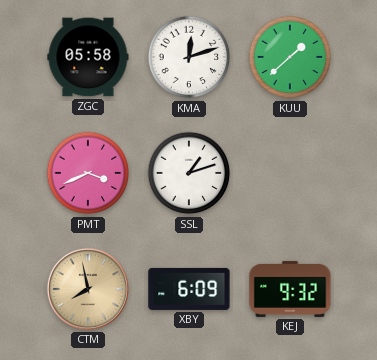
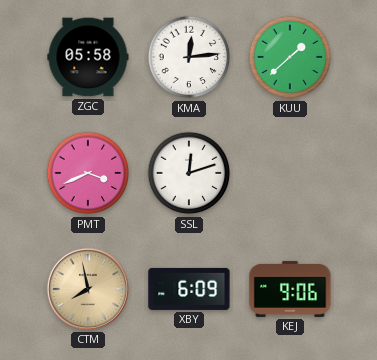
KMA: 12:12 -> 12:14 (189, 57)
SSL: 1:12 -> 12:12 (189, 173)
KEJ: 9:32 -> 9:06 (290, 289)
